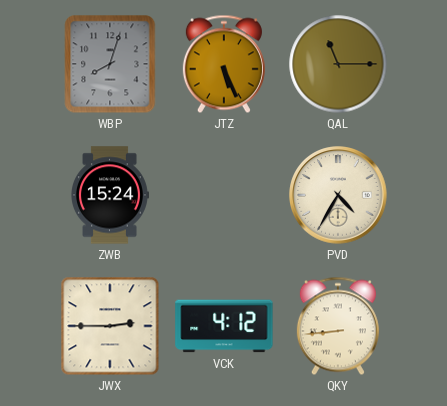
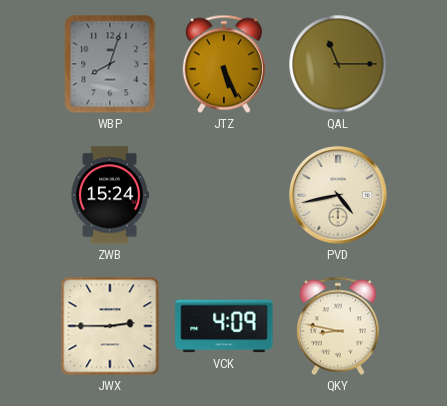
PVD: 4:35 -> 4:43 (338, 195)
VCK: 4:12 -> 4:09 (224, 326)
QKY: 8:44 -> 8:47 (338, 326)
